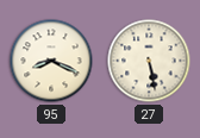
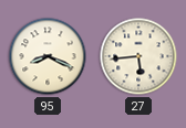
27: 5:28 -> 5:44 (138, 56)
